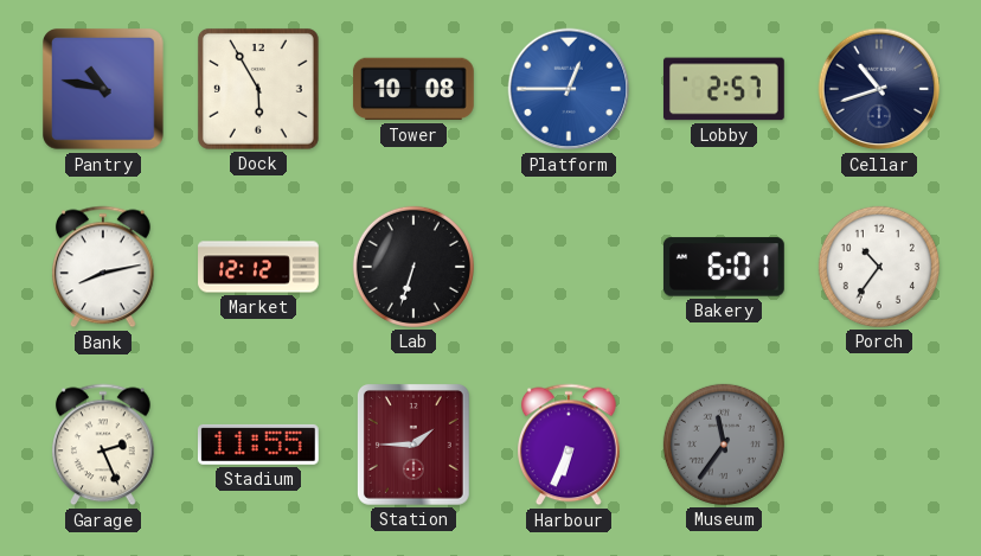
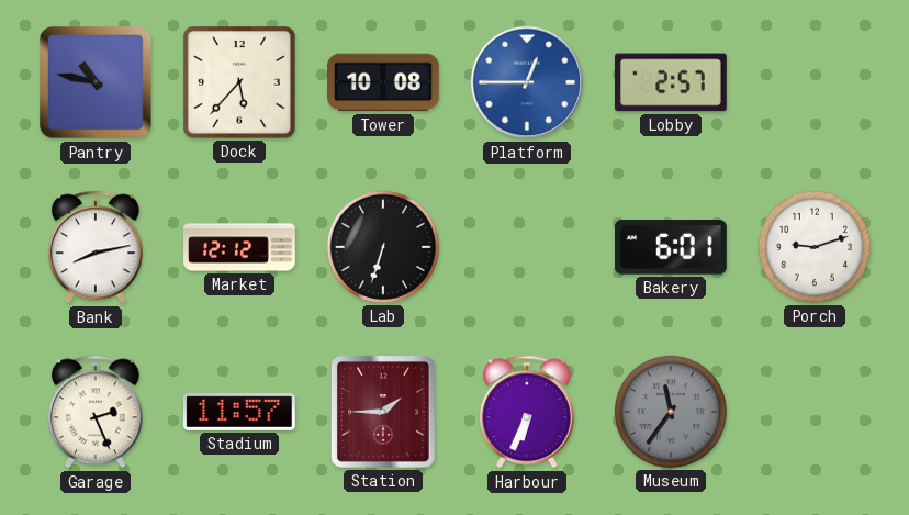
Dock: 5:55 -> 5:37 (239, 82)
Cellar: 10:42 -> none (879, 89)
Porch: 10:36 -> 9:12 (815, 247)
Stadium: 11:55 -> 11:57 (239, 412)
